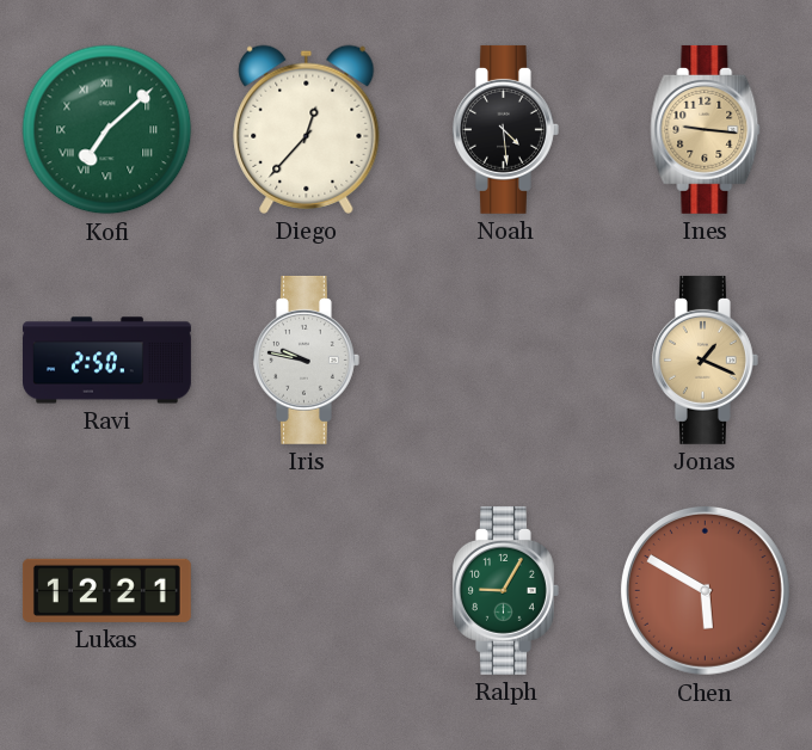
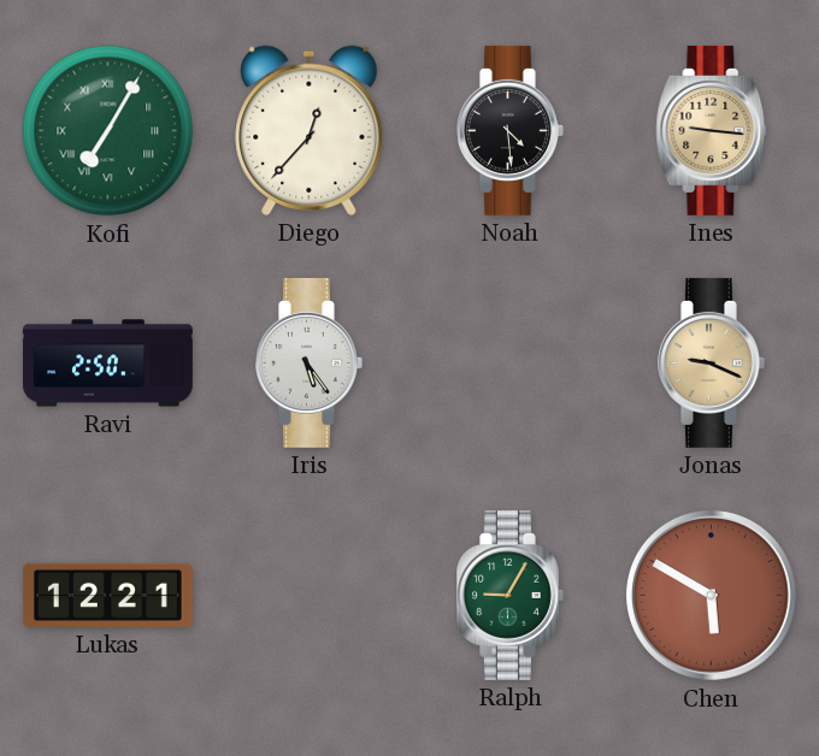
Kofi: 7:08 -> 7:05 (108, 131)
Iris: 9:47 -> 5:24 (310, 362)
Jonas: 1:19 -> 9:19 (712, 362)
